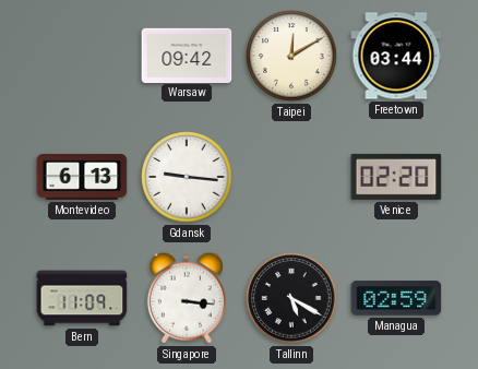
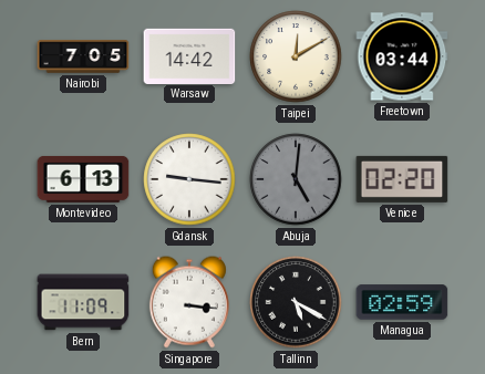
Nairobi: none -> 7:05 (83, 56)
Warsaw: 09:42 -> 14:42 (189, 55)
Abuja: none -> 5:01 (296, 179)
